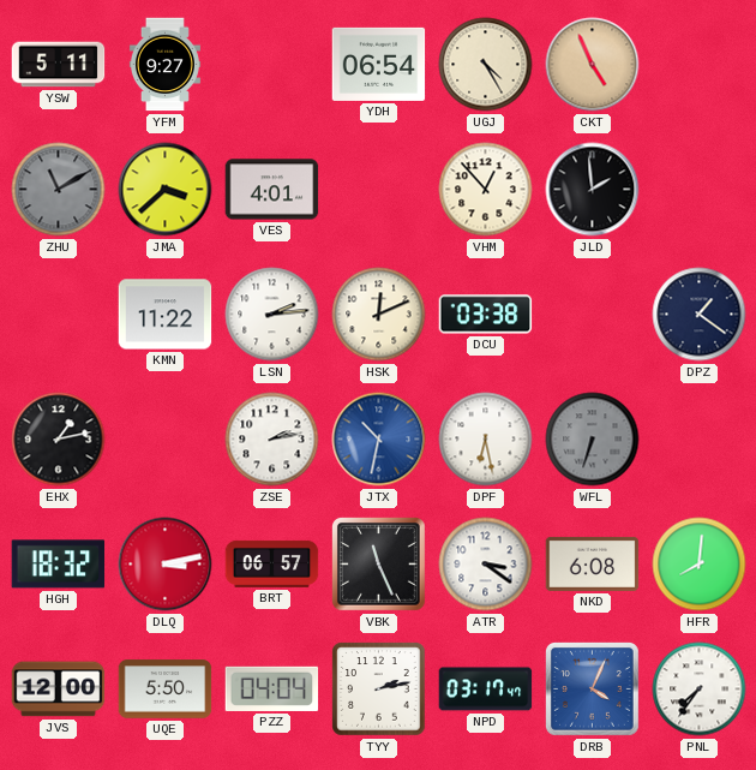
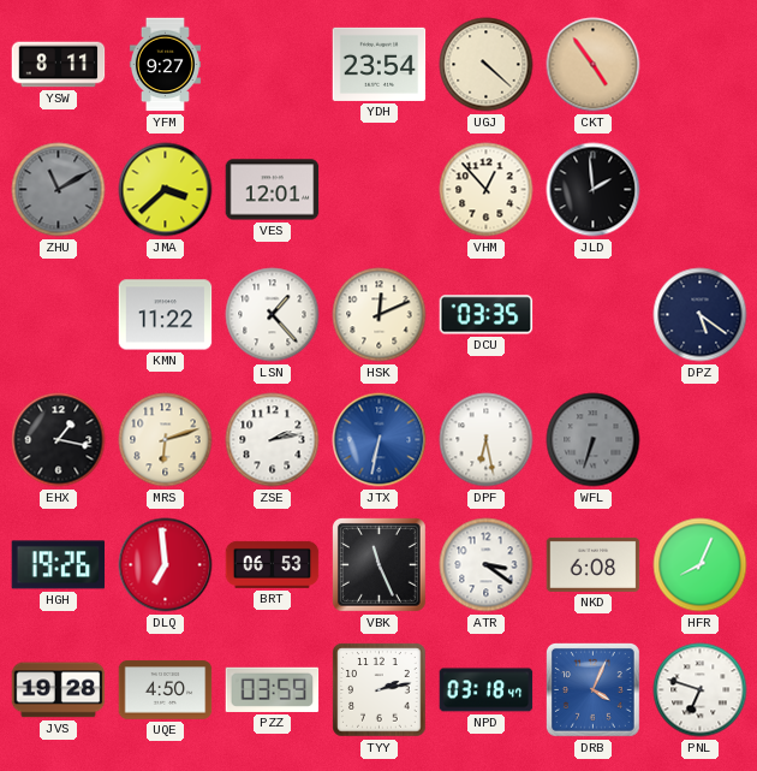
YSW: 5:11 -> 8:11 (59, 65)
YDH: 06:54 -> 23:54 (380, 64)
UGJ: 4:25 -> 4:22 (487, 65)
CKT: 4:56 -> 4:54 (594, 65)
VES: 4:01 -> 12:01 (273, 190)
LSN: 2:14 -> 1:23 (273, 315)
DCU: 03:38 -> 03:35 (487, 315)
DPZ: 1:21 -> 5:21 (701, 315)
EHX: 1:13 -> 1:17 (59, 440)
MRS: none -> 6:12 (166, 440)
JTX: 10:32 -> 6:32 (380, 440)
HGH: 18:32 -> 19:26 (59, 565)
DLQ: 3:13 -> 6:59 (166, 565)
BRT: 06:57 -> 06:53 (273, 564)
HFR: 8:01 -> 8:04 (701, 565)
JVS: 12:00 -> 19:28 (59, 690)
UQE: 5:50 -> 4:50 (166, 690)
PZZ: 04:04 -> 03:59 (273, 689)
NPD: 03:17 -> 03:18 (487, 690)
PNL: 7:36 -> 6:48 (701, 690)
